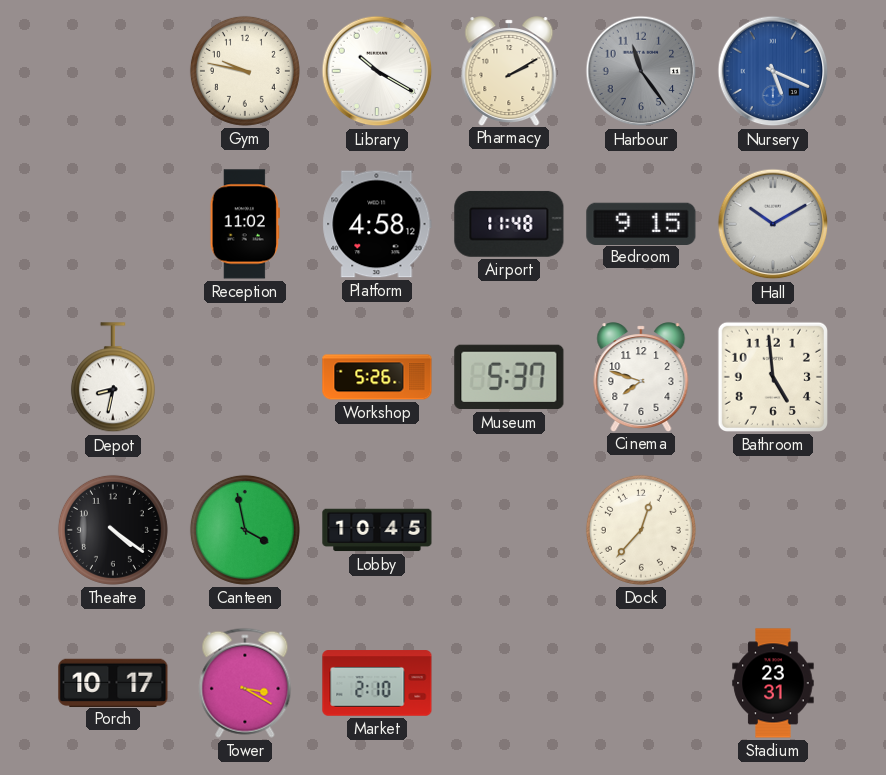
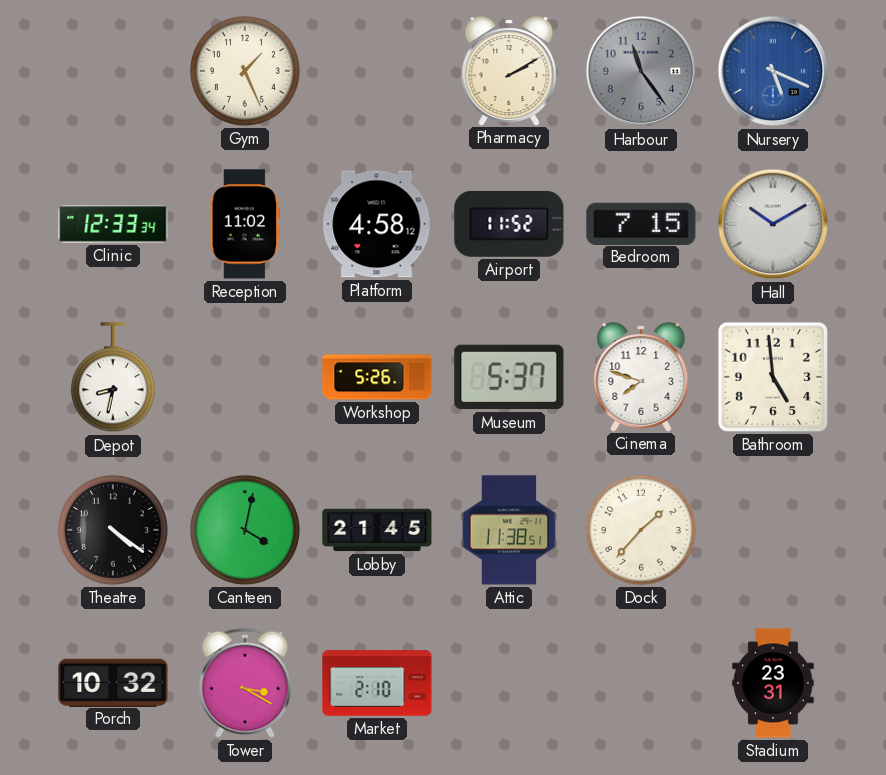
Gym: 9:47 -> 1:26 (245, 71)
Library: 10:20 -> none (377, 71)
Clinic: none -> 12:33 (113, 224)
Airport: 11:48 -> 11:52 (509, 224)
Bedroom: 9:15 -> 7:15 (641, 223)
Canteen: 3:58 -> 4:02 (245, 530)
Lobby: 10:45 -> 21:45 (377, 530)
Attic: none -> 11:38 (508, 530)
Dock: 12:37 -> 1:37 (641, 530)
Porch: 10:17 -> 10:32 (113, 682)
